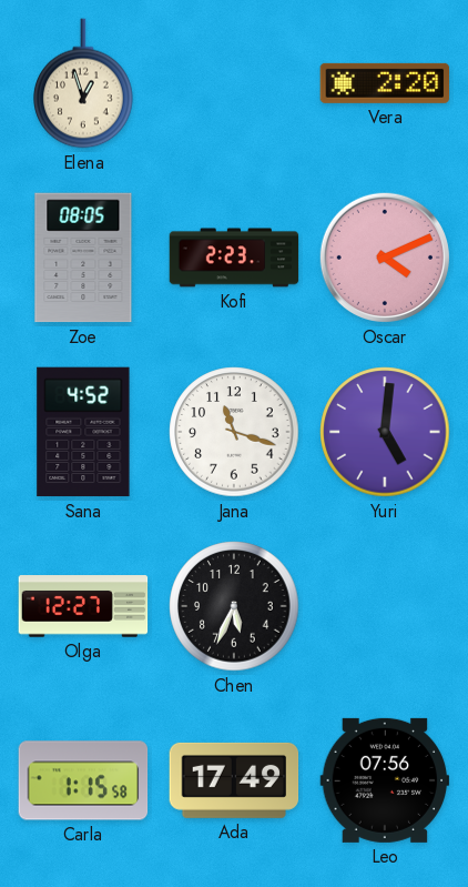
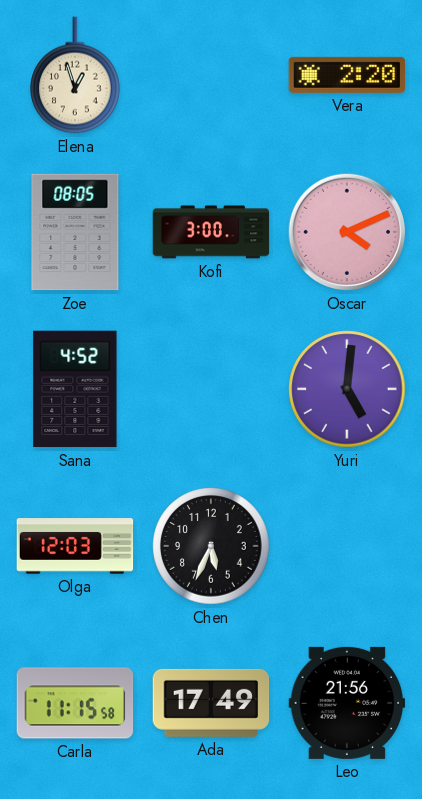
Kofi: 2:23 -> 3:00 (211, 232)
Jana: 11:18 -> none (234, 432)
Olga: 12:27 -> 12:03 (75, 546)
Carla: 1:15 -> 11:15 (75, 703)
Leo: 07:56 -> 21:56 (347, 703)
